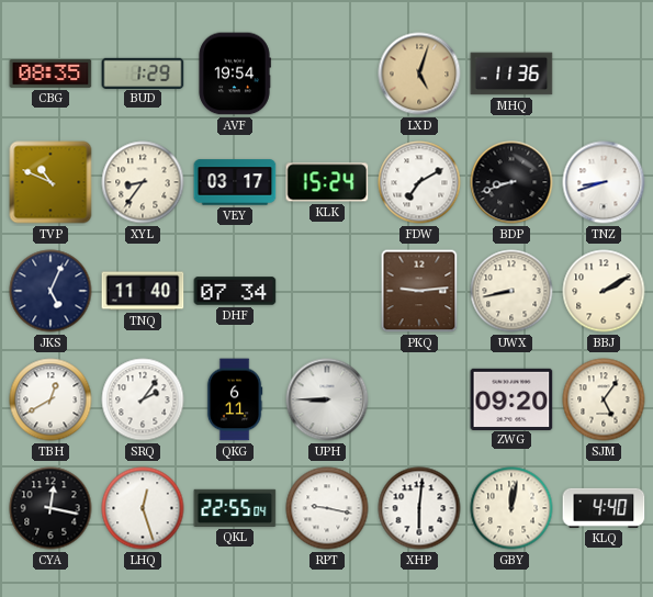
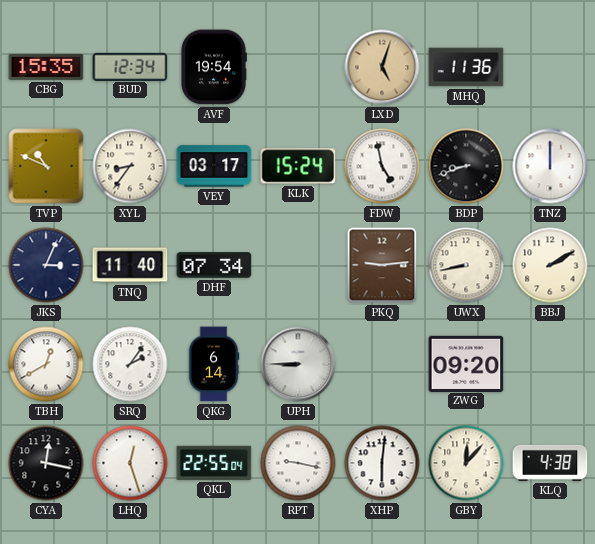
CBG: 08:35 -> 15:35 (46, 67)
BUD: 1:29 -> 12:34 (130, 66)
FDW: 7:10 -> 4:58 (382, 166)
TNZ: 8:42 -> 12:00 (550, 166)
JKS: 5:04 -> 3:04 (46, 265)
QKG: 6:11 -> 6:14 (214, 364)
SJM: 5:06 -> none (604, 399)
GBY: 12:02 -> 12:07 (466, 463)
KLQ: 4:40 -> 4:38 (550, 463)
